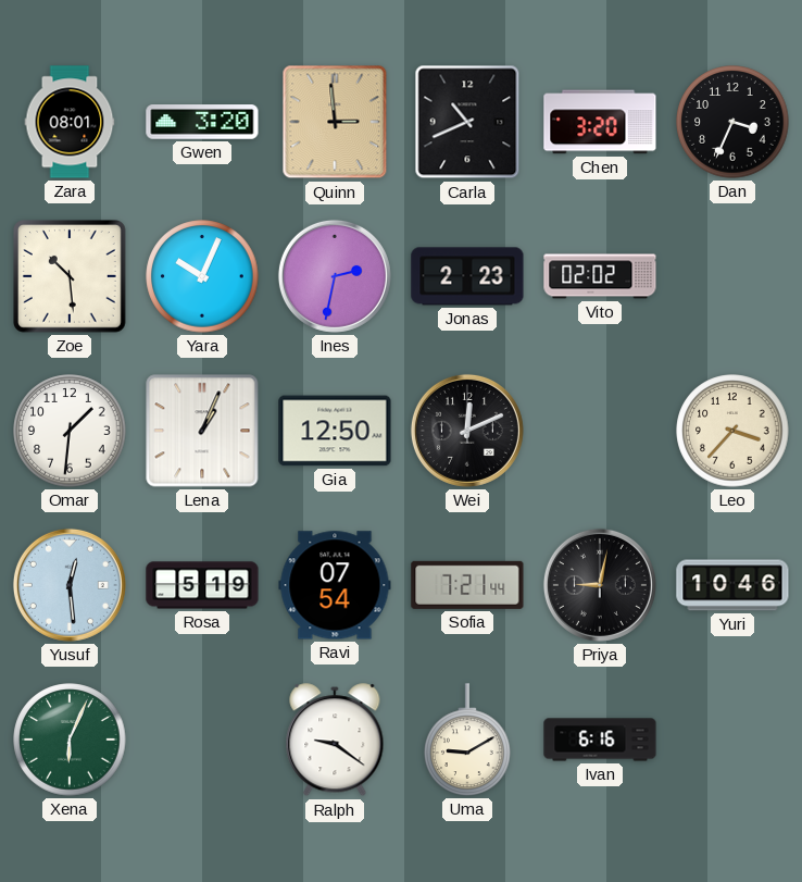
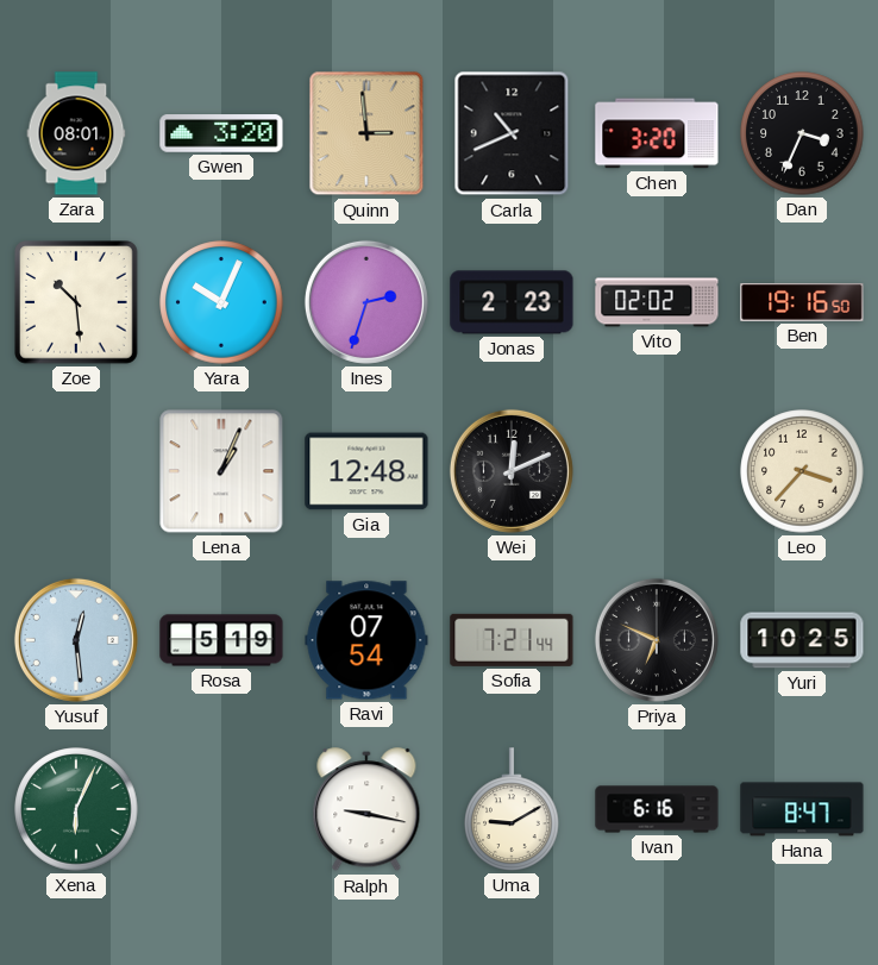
Ines: 2:32 -> 2:33 (366, 302)
Ben: none -> 19:16 (802, 303)
Omar: 1:31 -> none (70, 431)
Gia: 12:50 -> 12:48 (366, 471)
Priya: 9:02 -> 6:49 (657, 640)
Yuri: 10:46 -> 10:25 (802, 640)
Ralph: 9:21 -> 9:17 (366, 810)
Hana: none -> 8:47 (802, 809)
